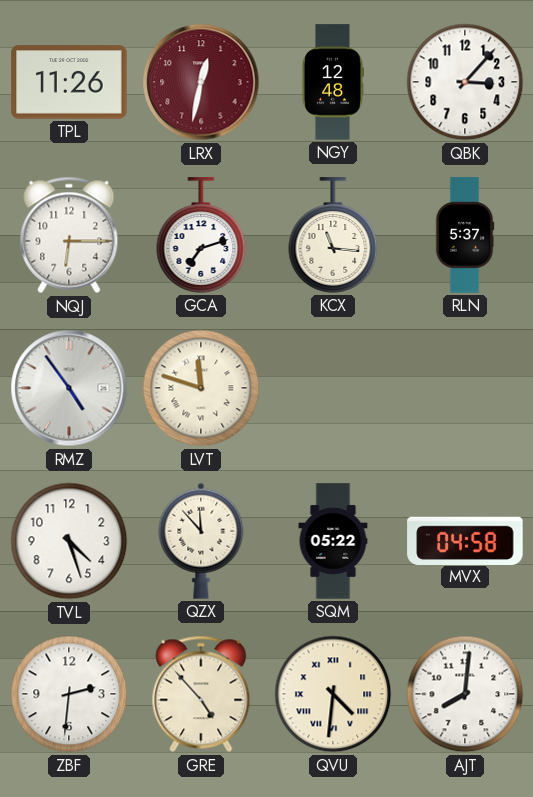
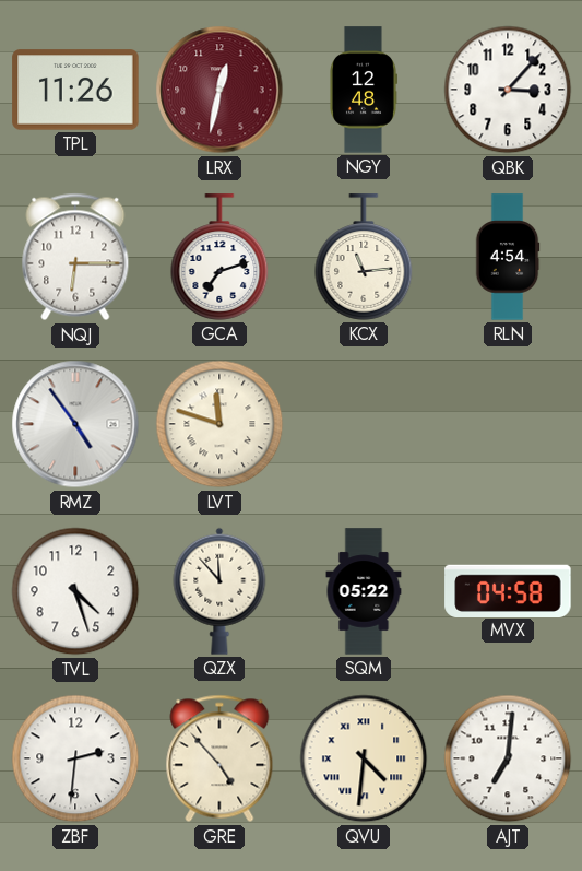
KCX: 11:16 -> 11:14 (364, 257)
RLN: 5:37 -> 4:54 (508, 257)
AJT: 8:01 -> 7:01 (508, 758)
